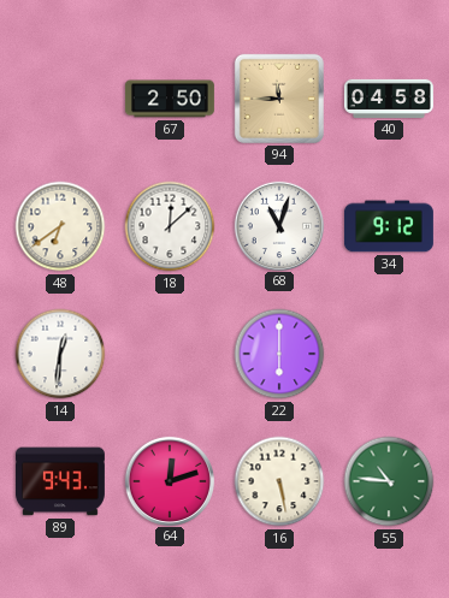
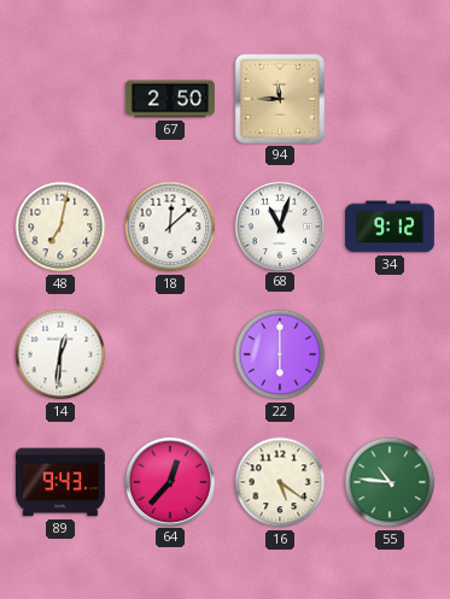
40: 04:58 -> none (389, 99)
48: 6:39 -> 7:02 (60, 227)
64: 12:12 -> 12:37 (169, 481)
16: 5:28 -> 5:21 (280, 482)
